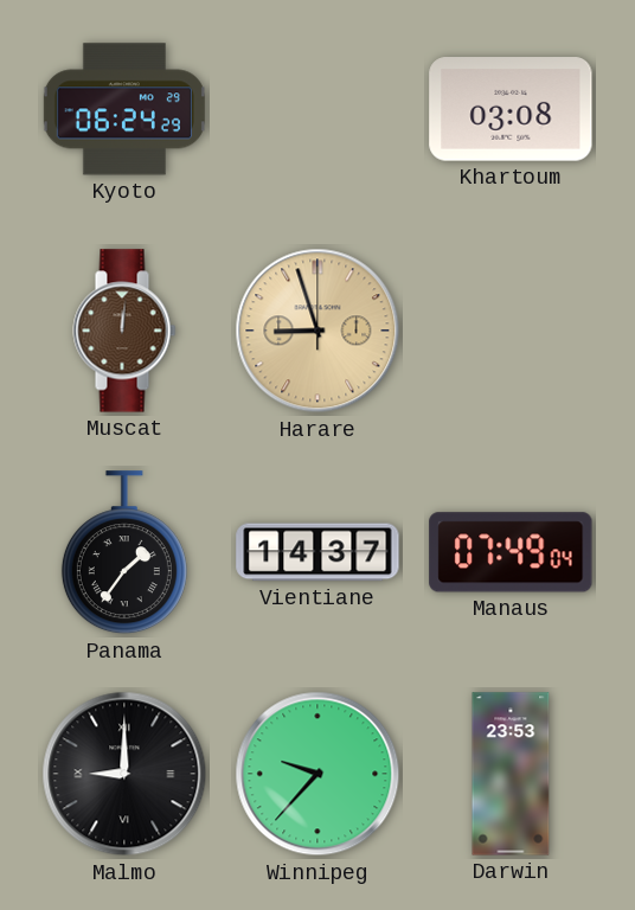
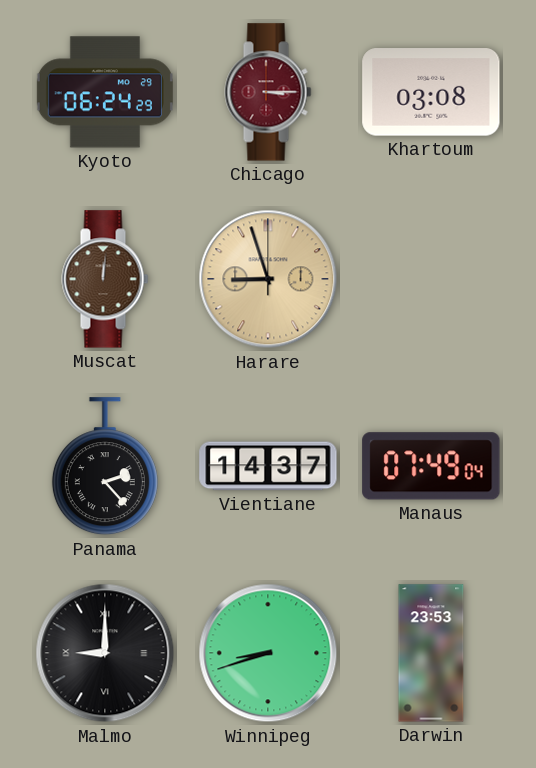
Chicago: none -> 3:15 (268, 92)
Panama: 1:36 -> 2:23 (105, 467)
Winnipeg: 9:37 -> 8:42 (268, 653)
